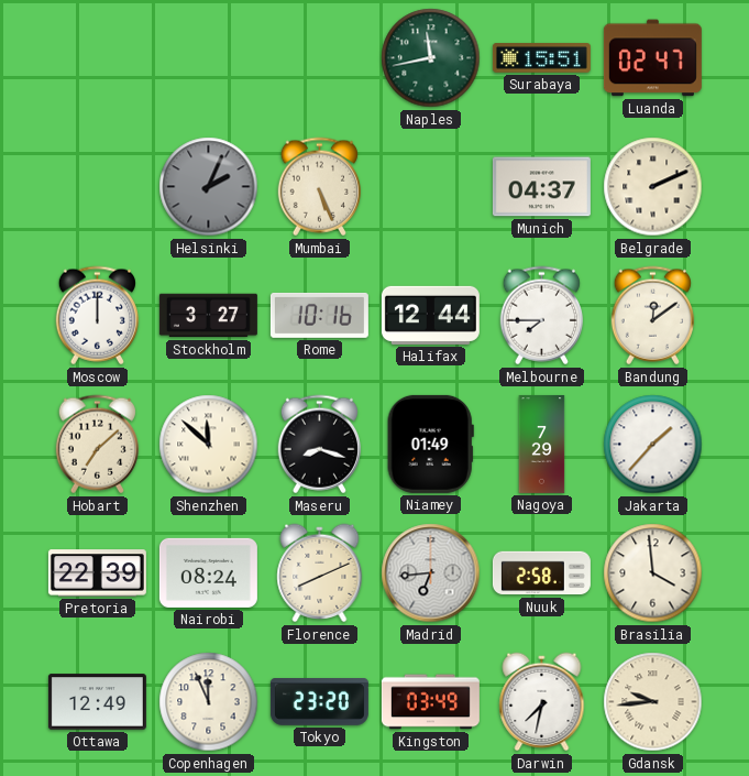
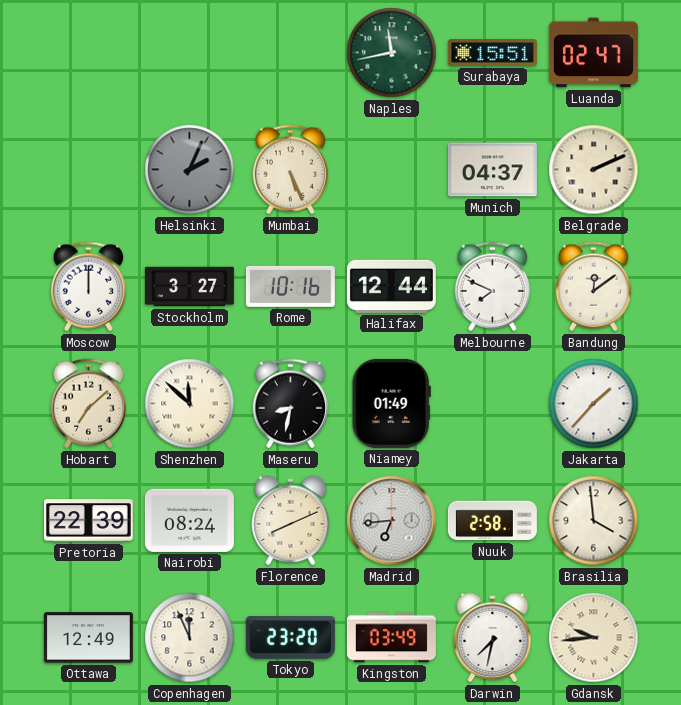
Melbourne: 7:45 -> 7:49 (492, 287)
Maseru: 8:18 -> 8:32 (290, 404)
Nagoya: 7:29 -> none (542, 444)
